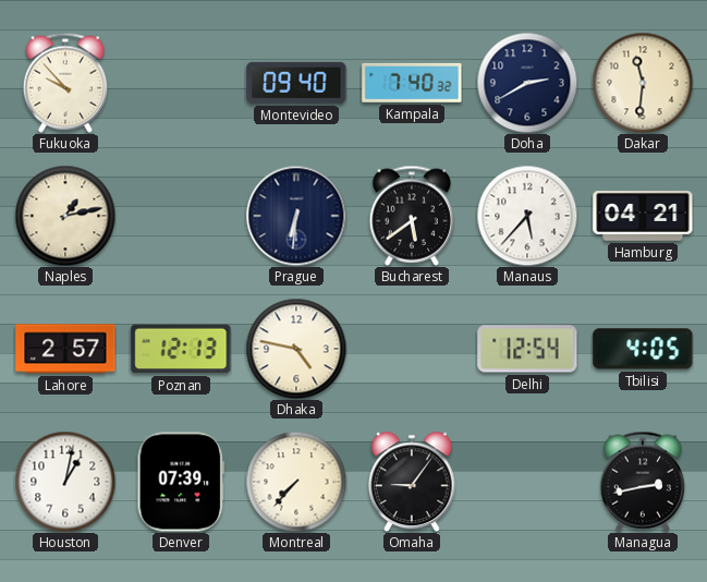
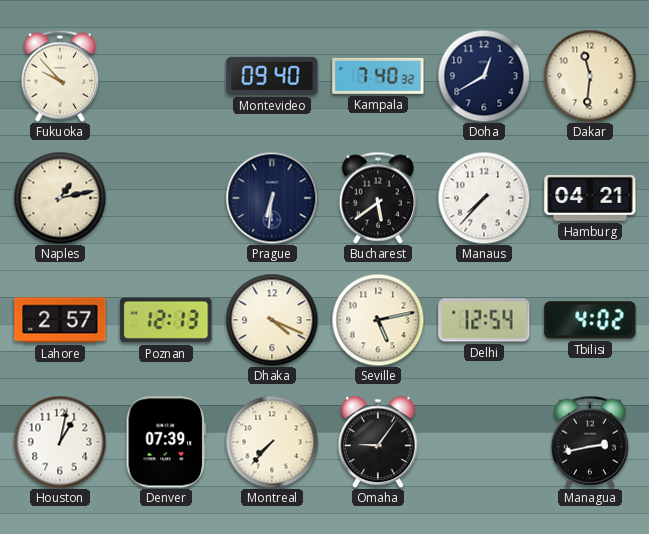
Doha: 2:40 -> 12:40 (484, 76)
Manaus: 5:37 -> 7:37 (484, 198)
Dhaka: 4:47 -> 4:19 (272, 320)
Seville: none -> 5:13 (378, 320)
Tbilisi: 4:05 -> 4:02 (590, 320)
